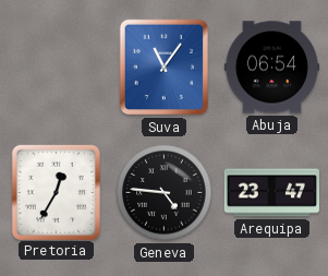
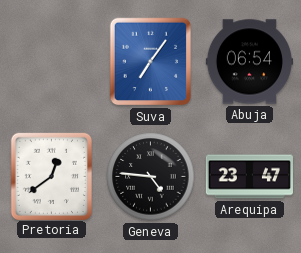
Suva: 11:06 -> 7:06 (151, 62)
Pretoria: 12:35 -> 12:39 (51, 176)
